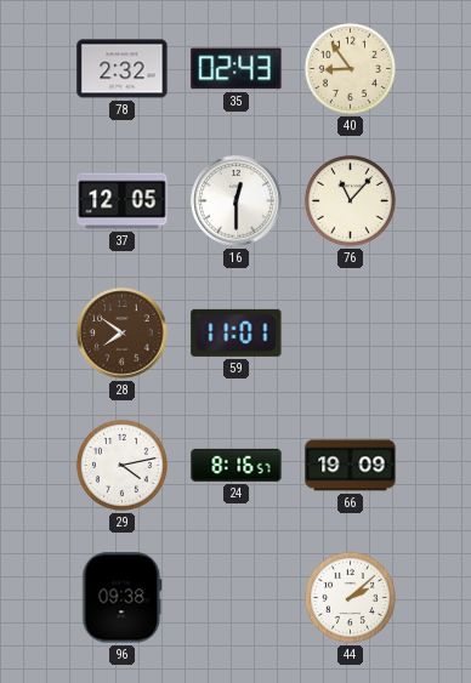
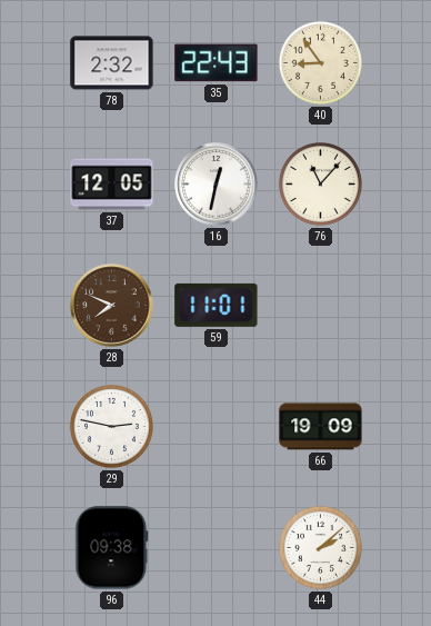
35: 02:43 -> 22:43 (217, 63)
16: 12:30 -> 12:32 (217, 185)
28: 7:51 -> 7:49 (112, 306)
29: 4:13 -> 2:47 (111, 426)
24: 8:16 -> none (237, 465)
